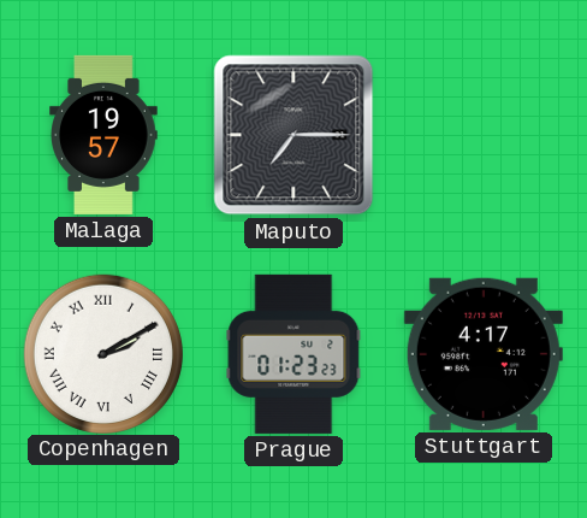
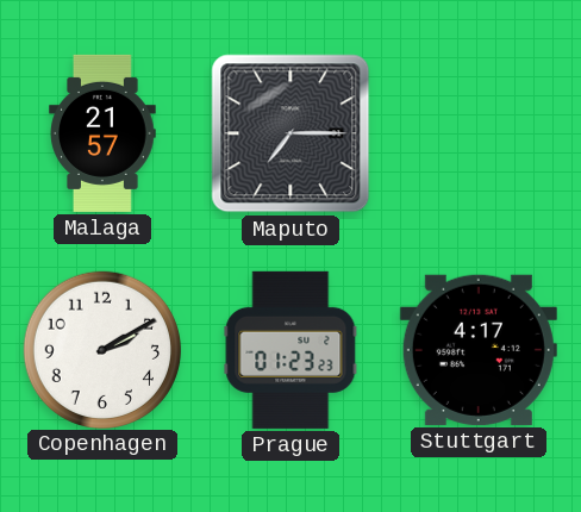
Malaga: 19:57 -> 21:57 (102, 133)
Copenhagen numerals: Roman -> Arabic (101, 349)
